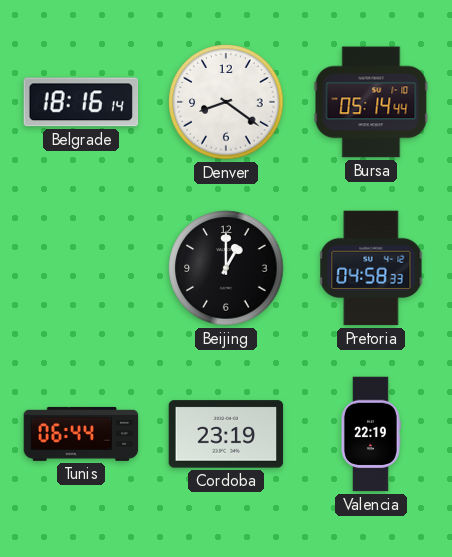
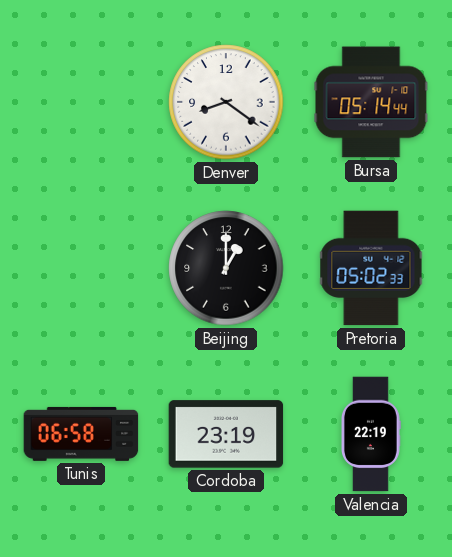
Belgrade: 18:16 -> none (81, 102)
Pretoria: 04:58 -> 05:02 (371, 268)
Tunis: 06:44 -> 06:58 (81, 434)
